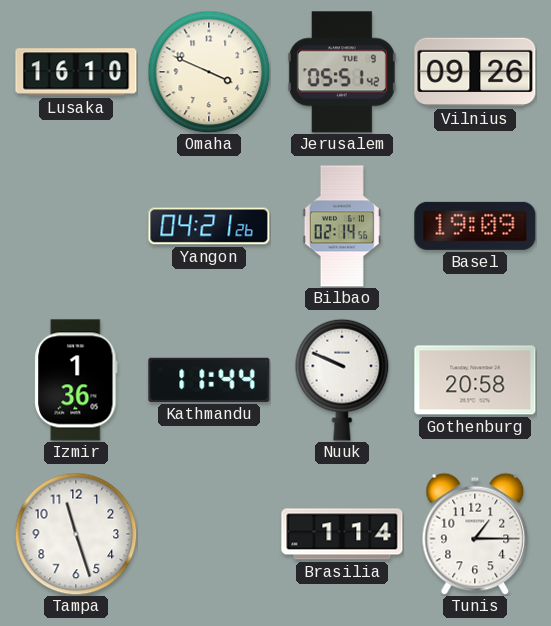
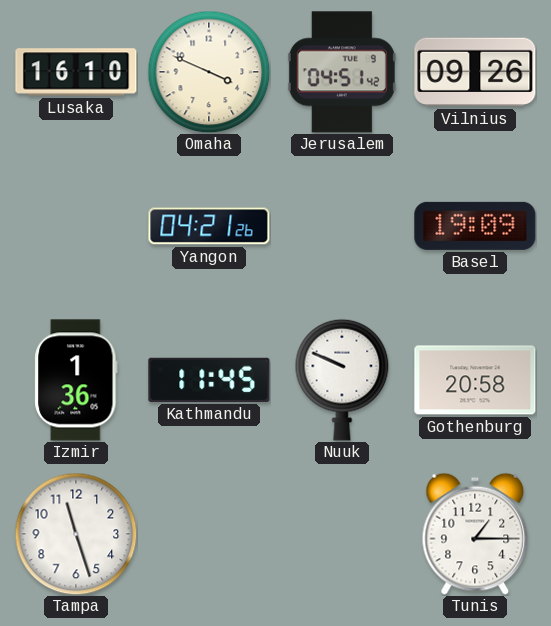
Jerusalem: 05:51 -> 04:51 (342, 72)
Bilbao: 02:14 -> none (342, 226)
Kathmandu: 11:44 -> 11:45 (209, 380)
Brasilia: 1:14 -> none (342, 534)
